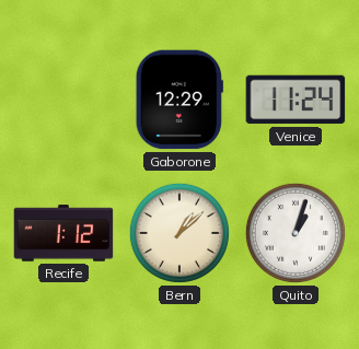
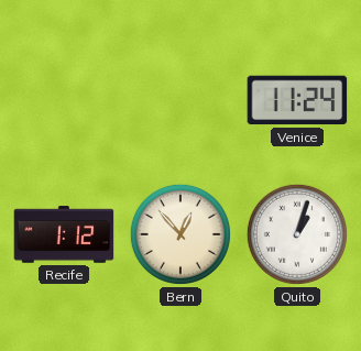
Gaborone: 12:29 -> none (179, 100)
Bern: 1:08 -> 12:53 (180, 234)
